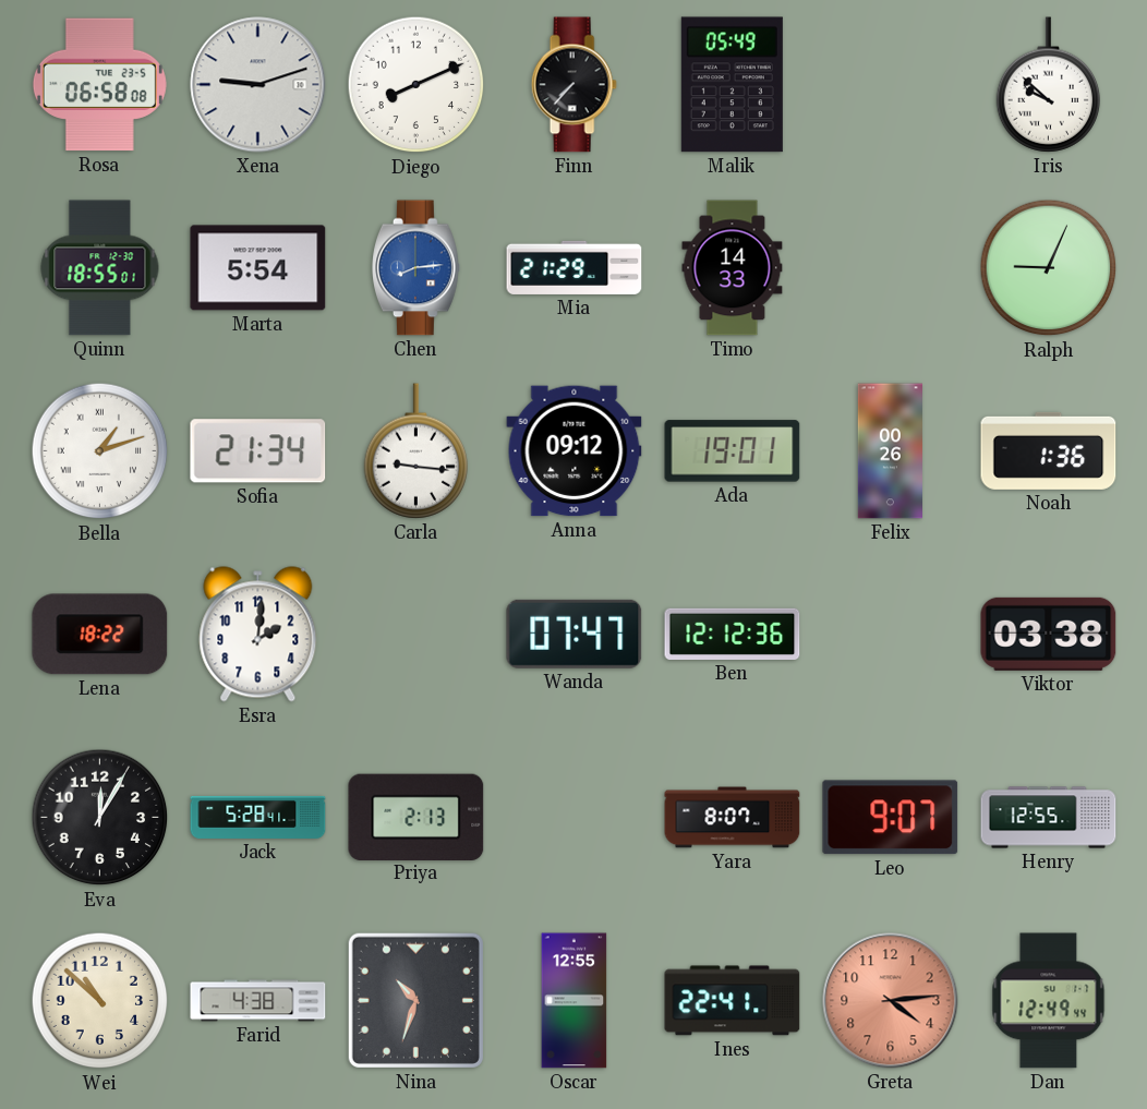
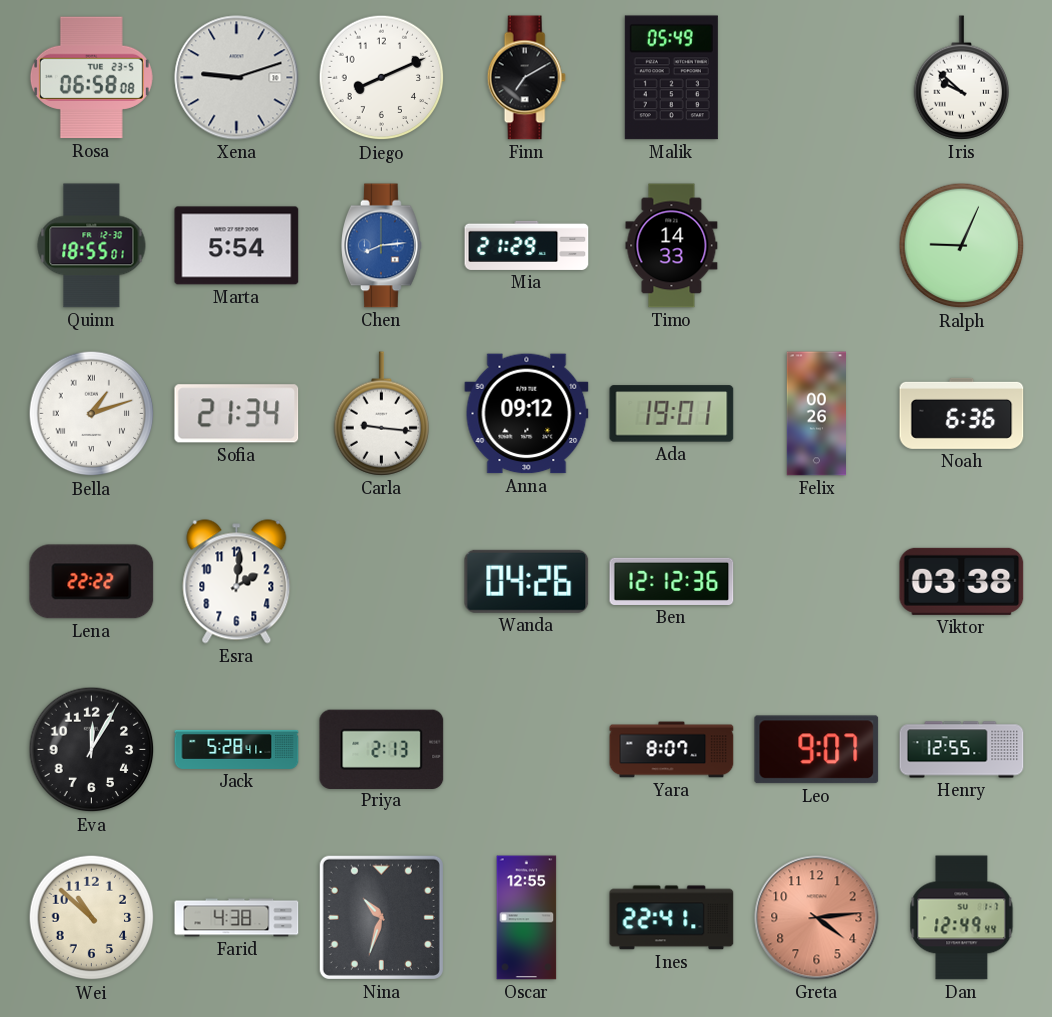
Finn: 7:37 -> 7:10 (526, 78)
Noah: 1:36 -> 6:36 (962, 413)
Lena: 18:22 -> 22:22 (92, 582)
Wanda: 07:47 -> 04:26 (527, 581)
